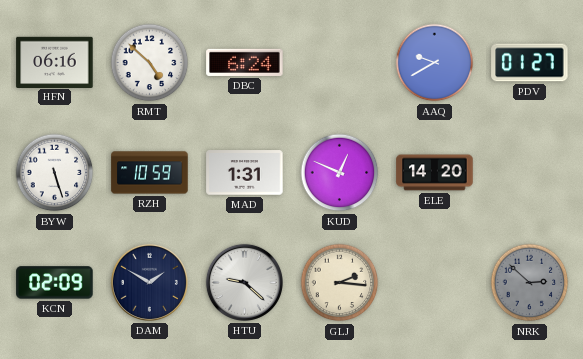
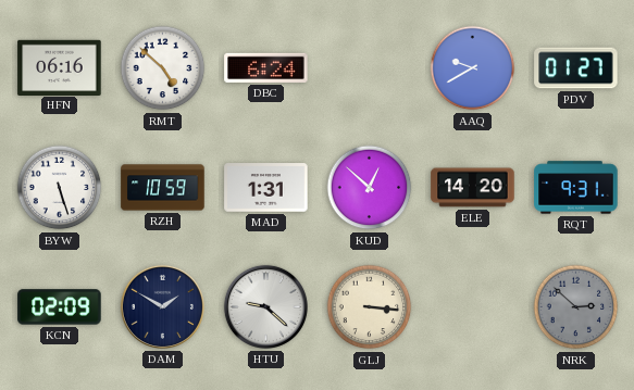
KUD: 12:49 -> 12:52 (370, 188)
RQT: none -> 9:31 (576, 188)
GLJ: 2:16 -> 3:16 (370, 307)
